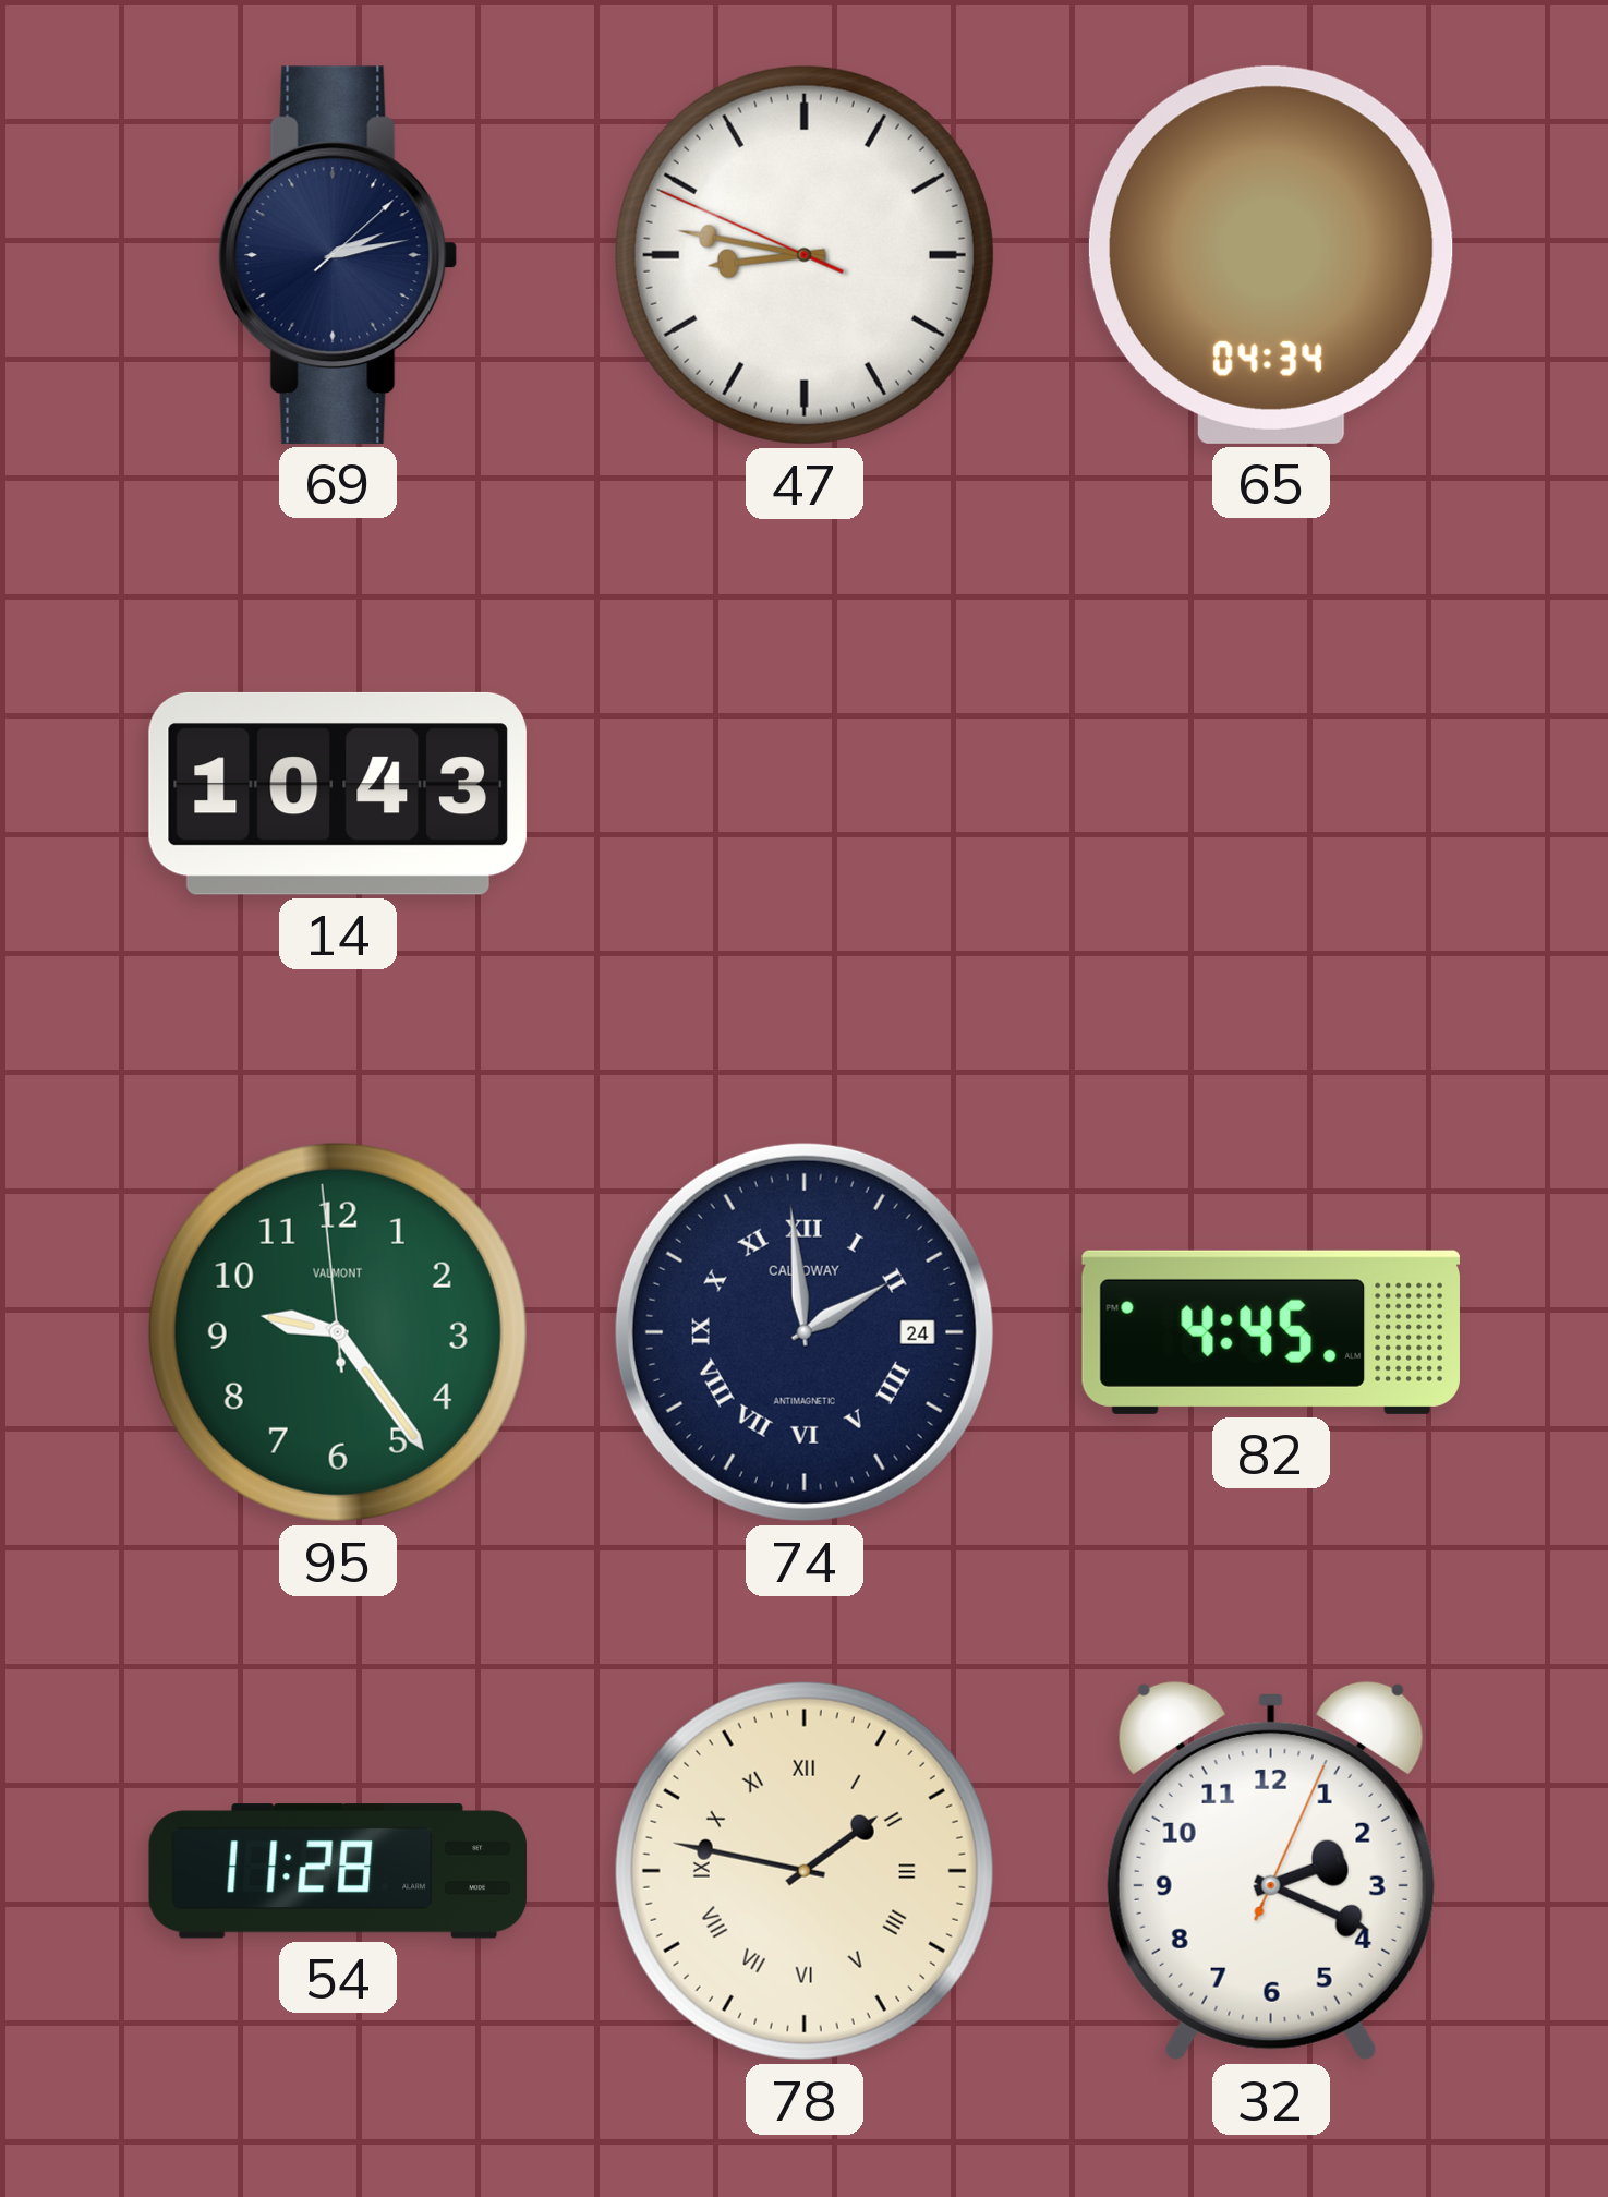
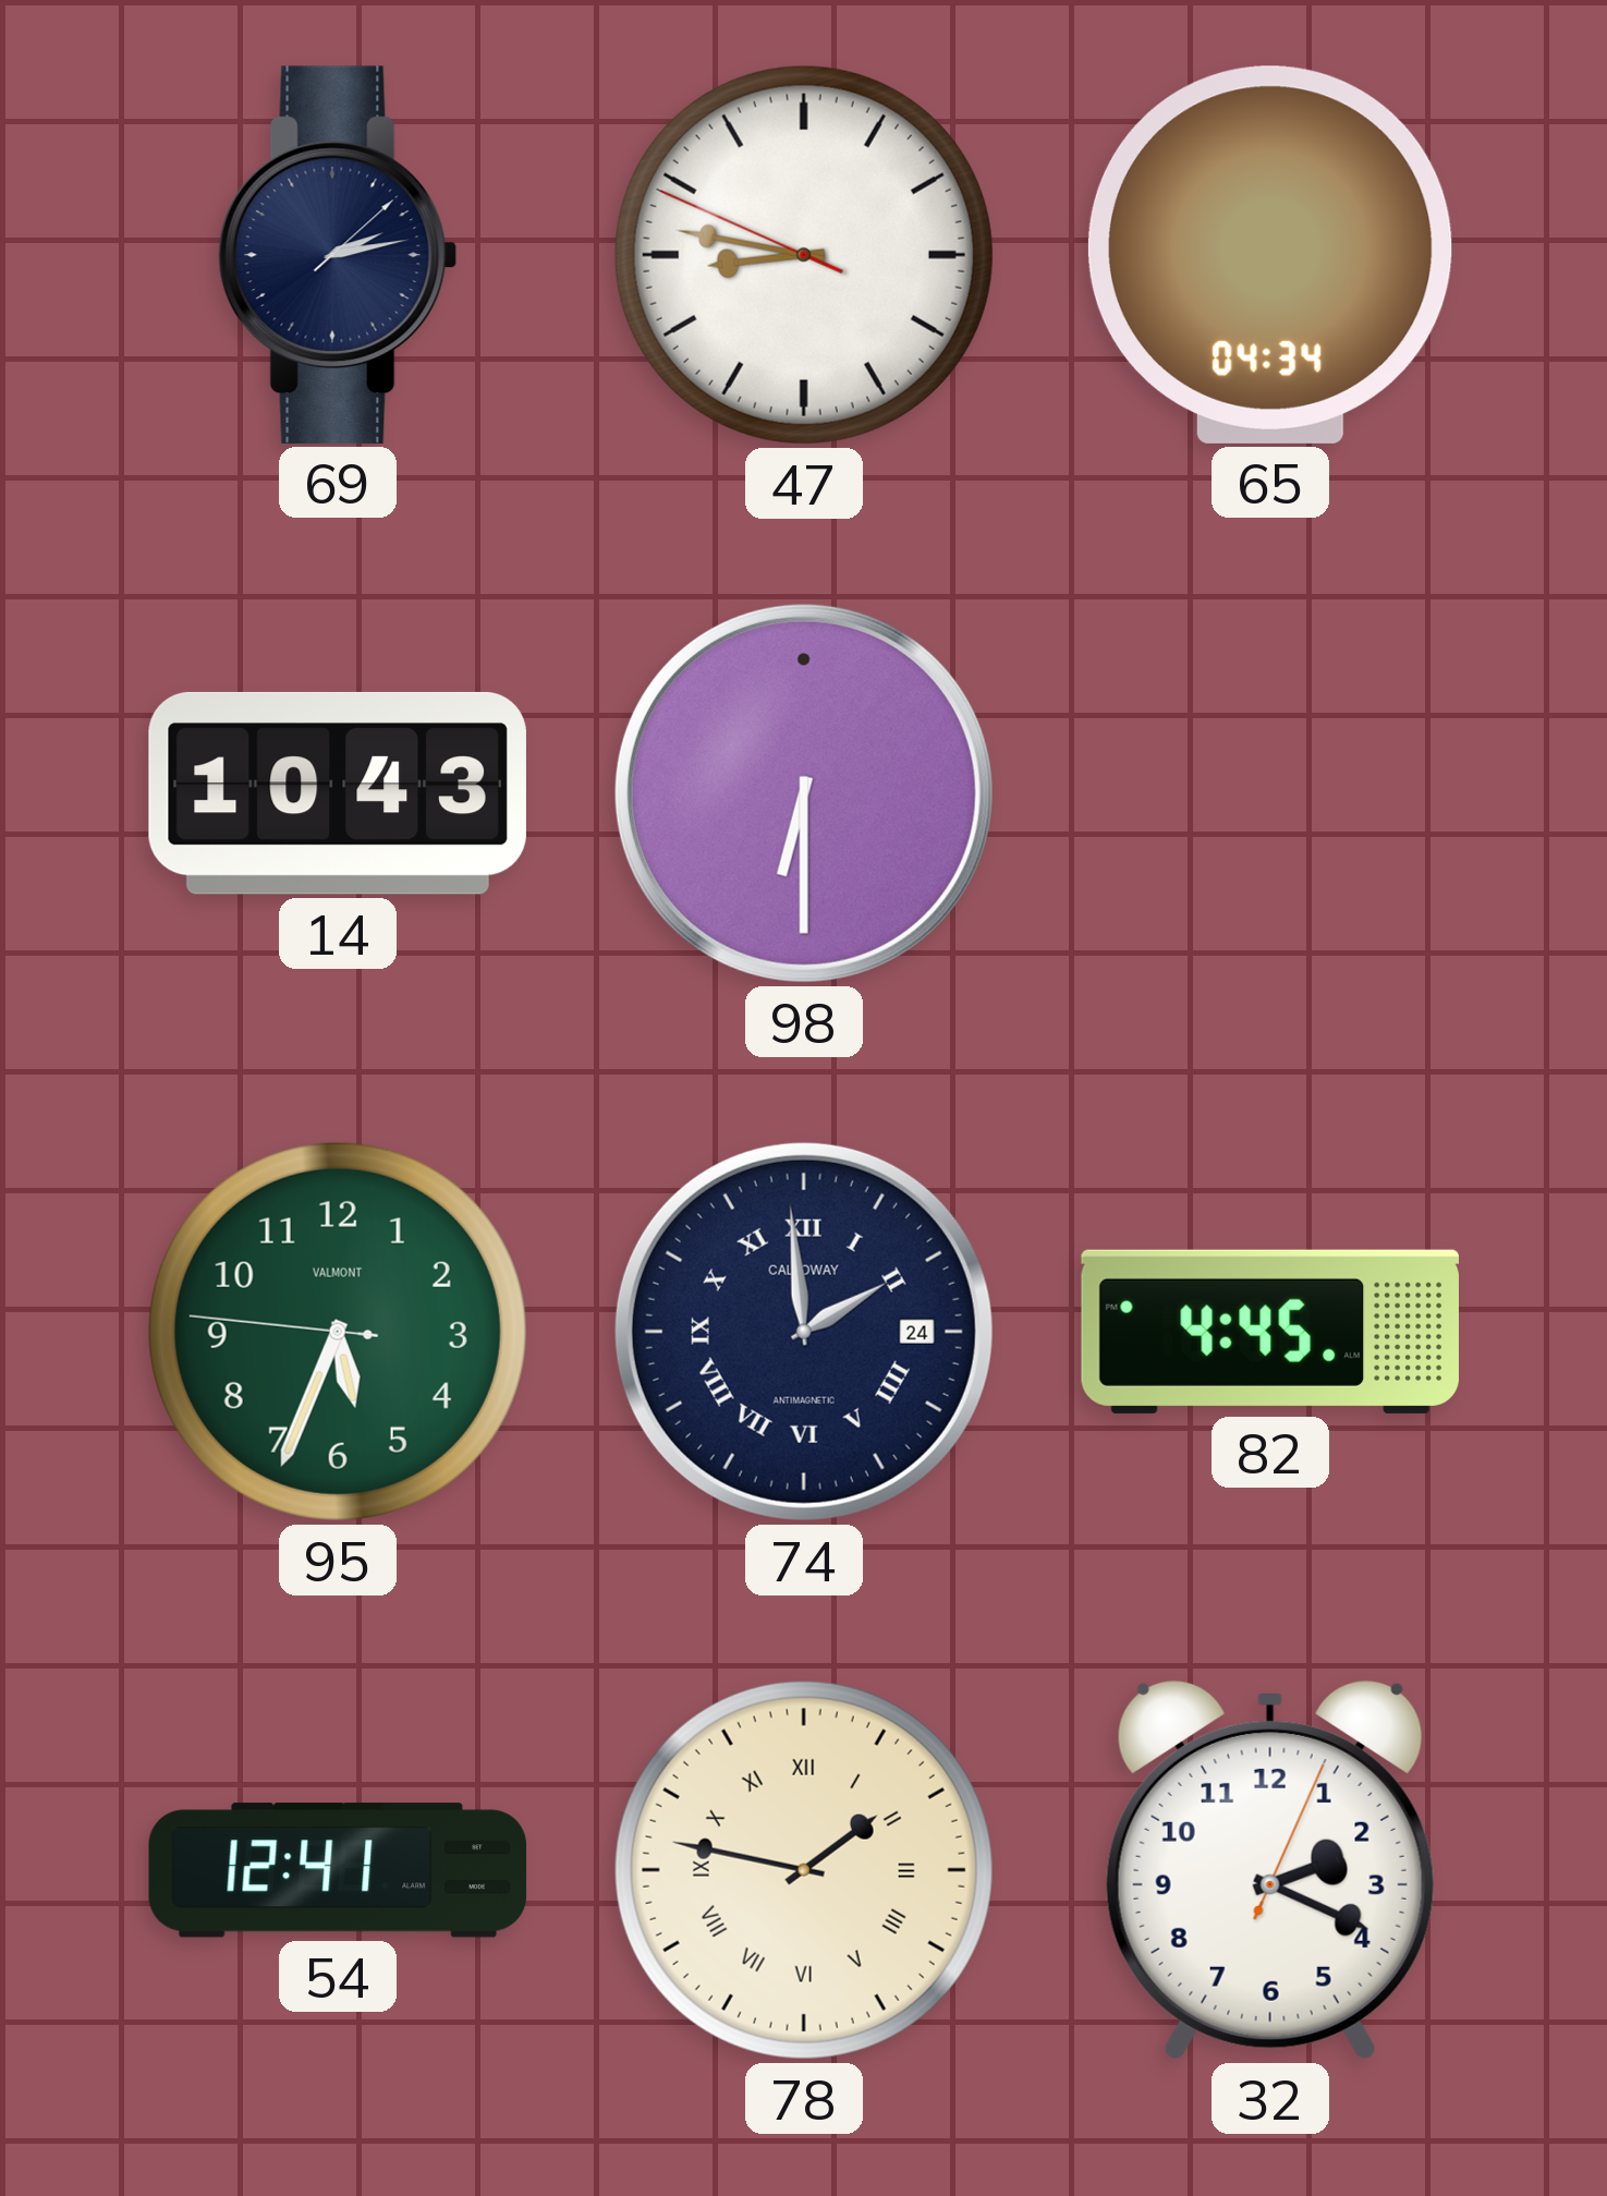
98: none -> 6:30 (804, 793)
95: 9:23 -> 5:33 (338, 1332)
54: 11:28 -> 12:41 (338, 1870)
